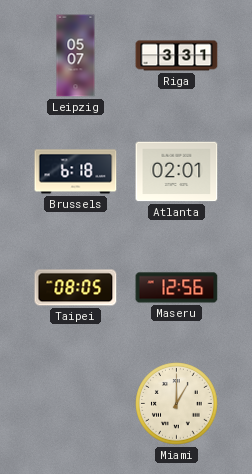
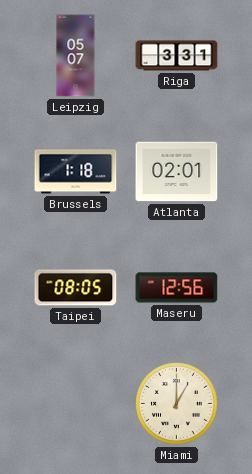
Brussels: 6:18 -> 1:18 (76, 172)
